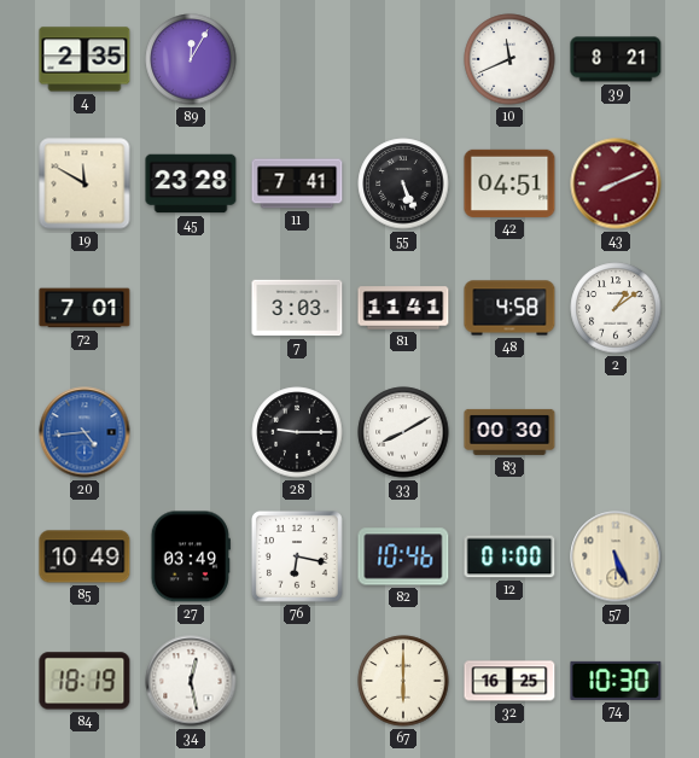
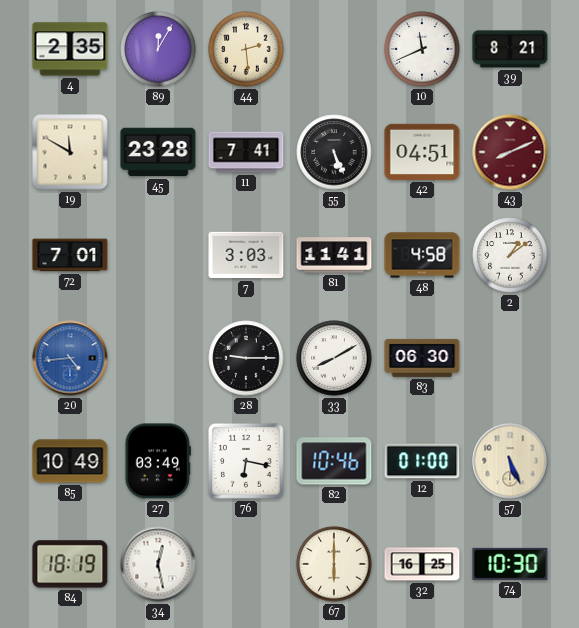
44: none -> 2:29 (246, 49)
83: 00:30 -> 06:30 (422, 358)
